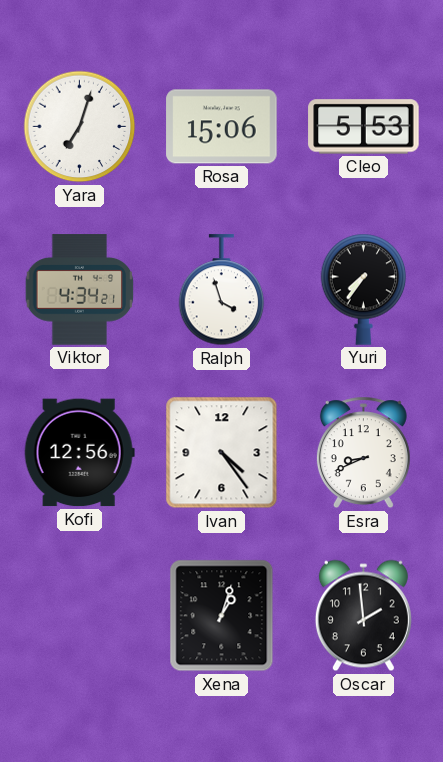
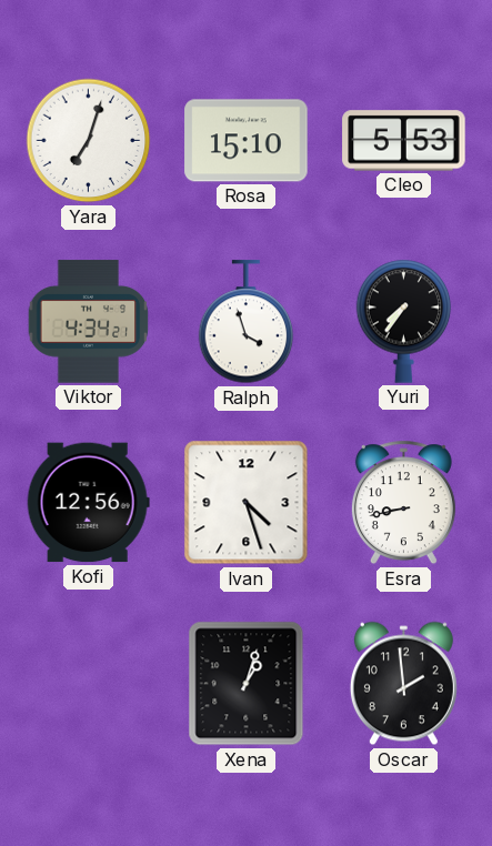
Rosa: 15:06 -> 15:10 (247, 141)
Ivan: 4:24 -> 4:27 (247, 503)
Esra: 8:41 -> 8:43 (403, 503)
